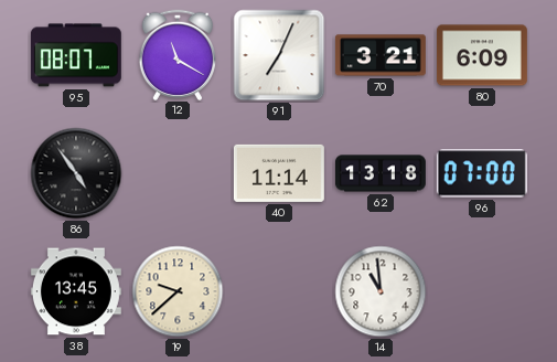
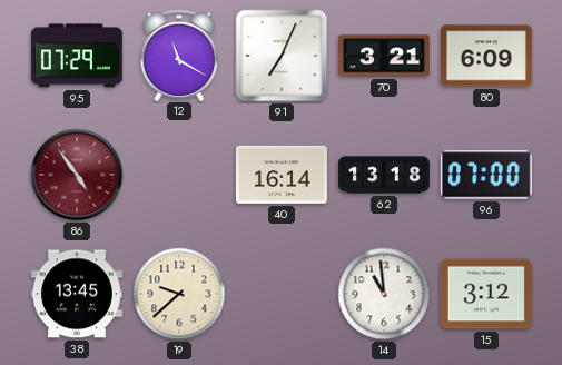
95: 08:07 -> 07:29 (77, 56)
86 dial: black -> burgundy (77, 175)
40: 11:14 -> 16:14 (282, 175)
15: none -> 3:12 (486, 294)
